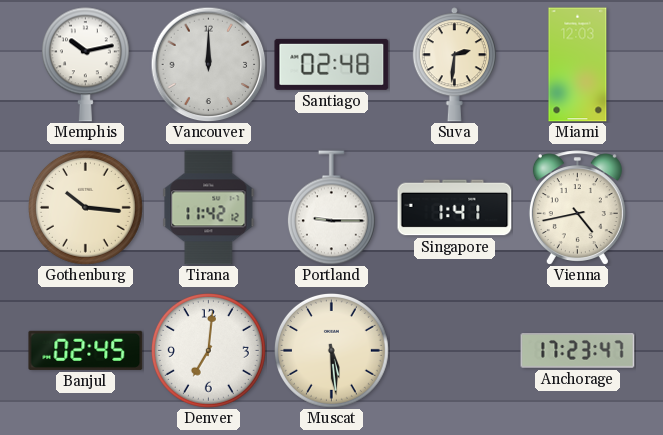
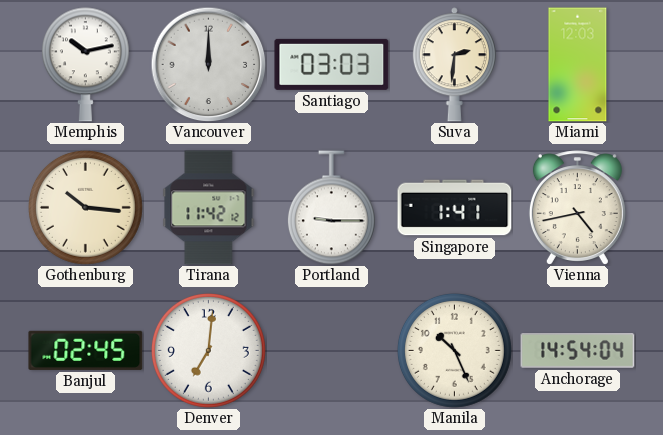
Santiago: 02:48 -> 03:03 (332, 64)
Muscat: 5:29 -> none (331, 350)
Manila: none -> 10:26 (454, 350)
Anchorage: 17:23 -> 14:54 (578, 351)
